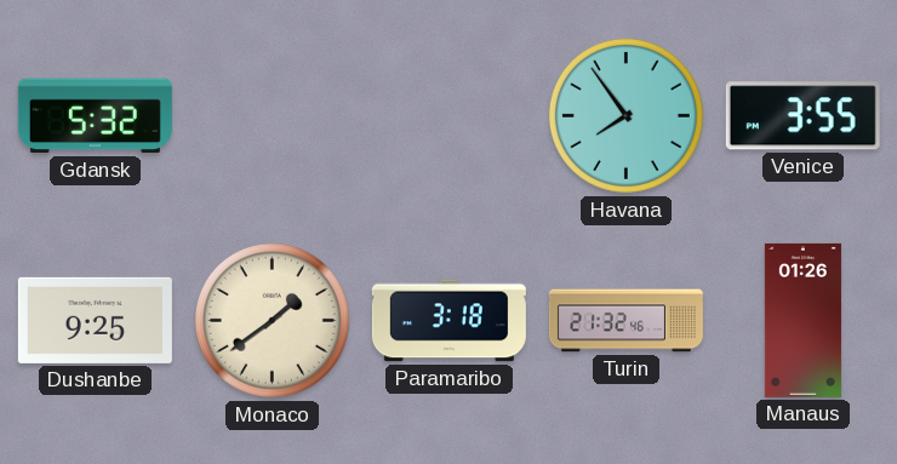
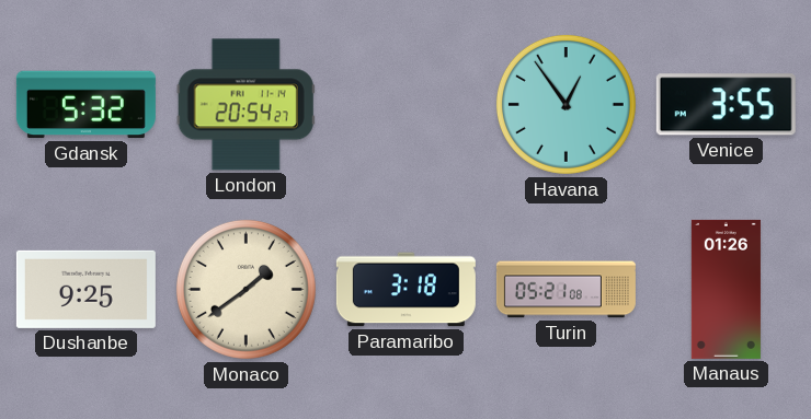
London: none -> 20:54 (245, 105)
Havana: 7:54 -> 12:54 (566, 104)
Turin: 21:32 -> 05:21 (566, 290)
